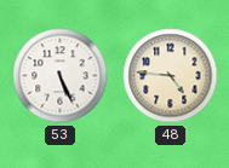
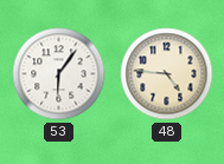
53: 5:26 -> 6:06 (59, 74)
